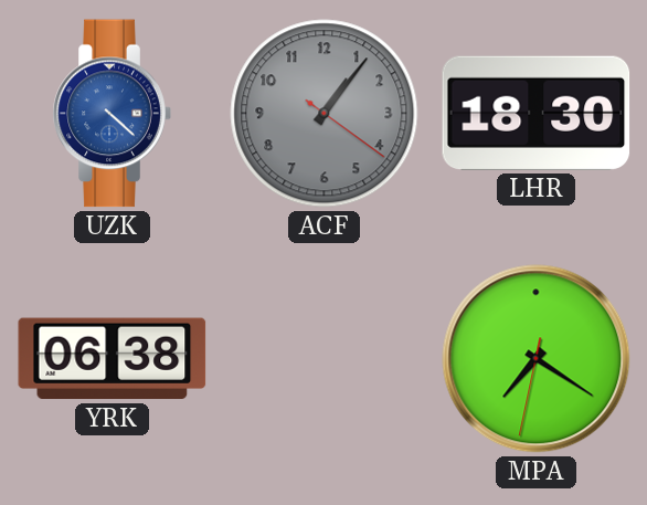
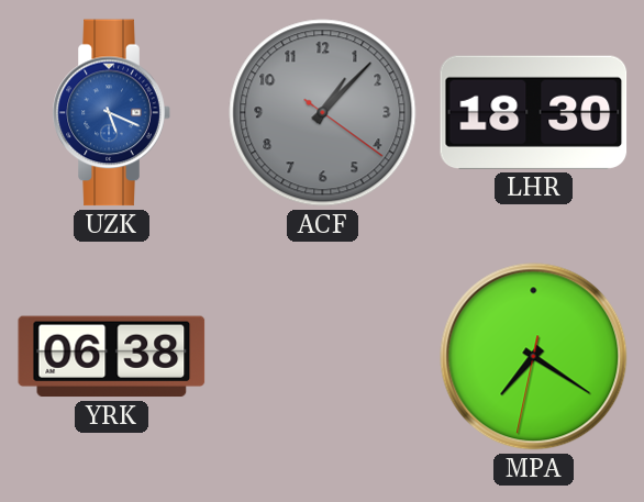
UZK: 4:22 -> 5:19 (111, 113)
ACF: 1:06 -> 1:07 (323, 113)
